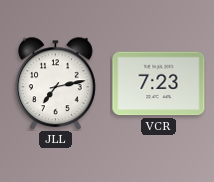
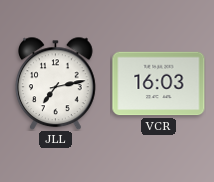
VCR: 7:23 -> 16:03 (159, 84)
